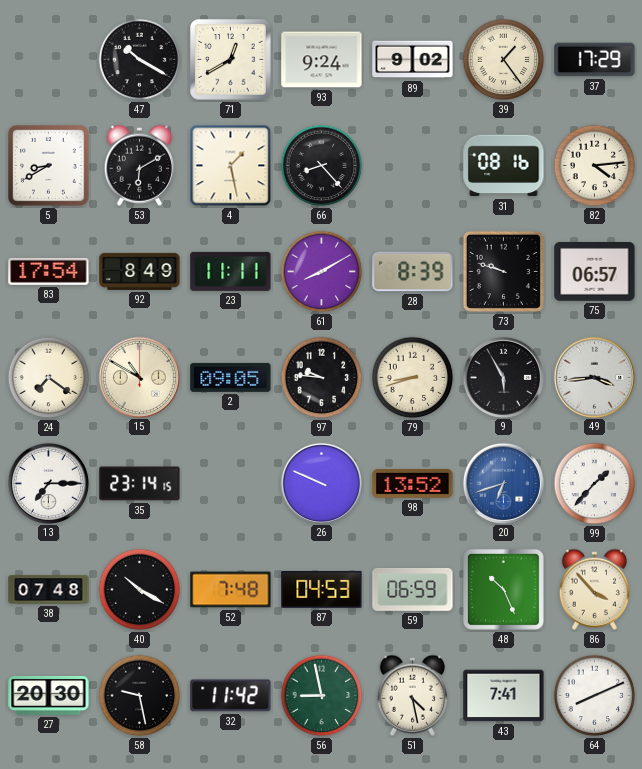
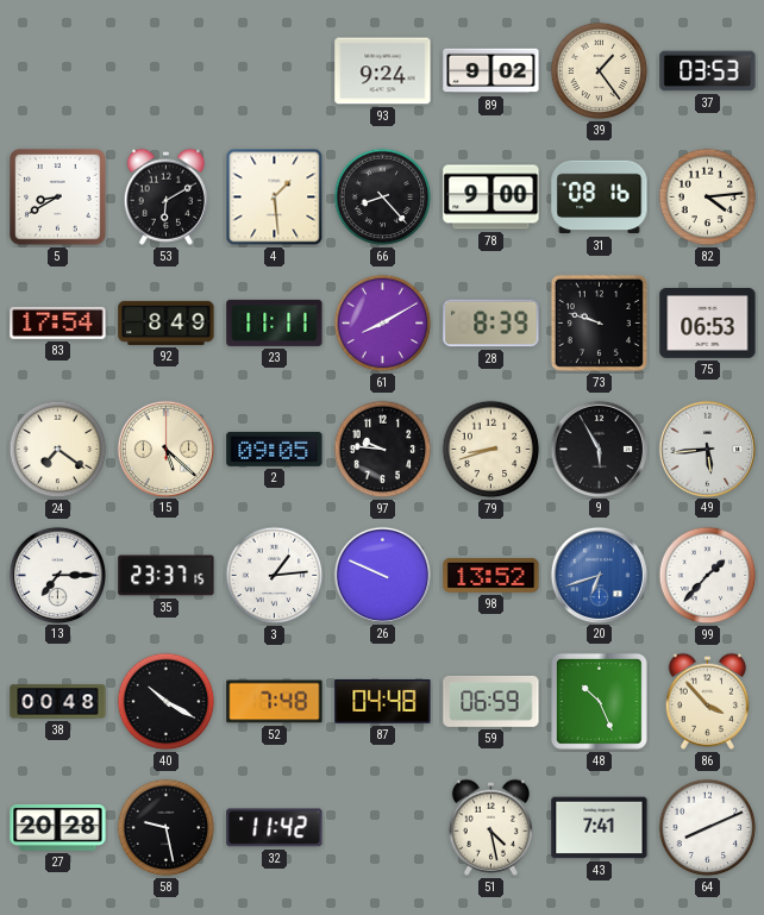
47: 10:20 -> none (140, 60)
71: 12:40 -> none (231, 60)
37: 17:29 -> 03:53 (708, 71)
4: 1:28 -> 1:29 (275, 198)
78: none -> 9:00 (491, 198)
75: 06:57 -> 06:53 (708, 324)
15: 10:50 -> 5:22 (165, 449)
49: 3:44 -> 5:44 (707, 449)
35: 23:14 -> 23:37 (167, 576)
3: none -> 1:14 (275, 576)
38: 07:48 -> 00:48 (58, 702)
87: 04:53 -> 04:48 (383, 701)
27: 20:30 -> 20:28 (58, 828)
56: 8:58 -> none (322, 696)
